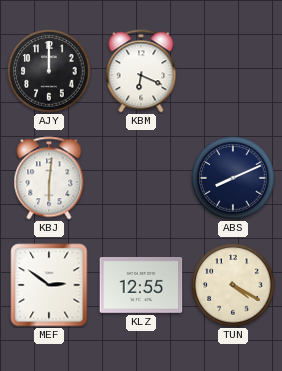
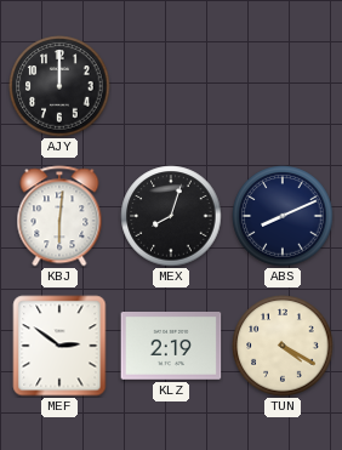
KBM: 6:19 -> none (141, 71)
MEX: none -> 8:03 (171, 216)
KLZ: 12:55 -> 2:19 (171, 347)
